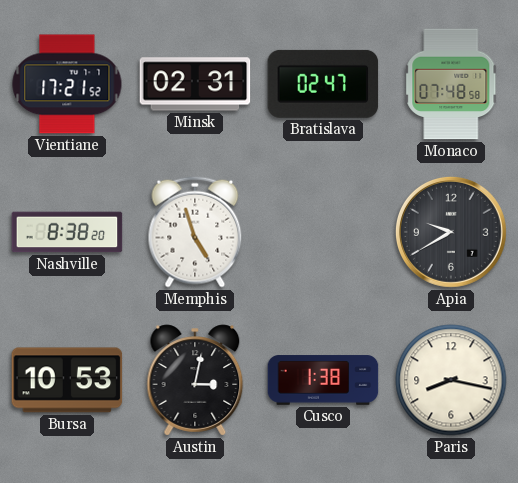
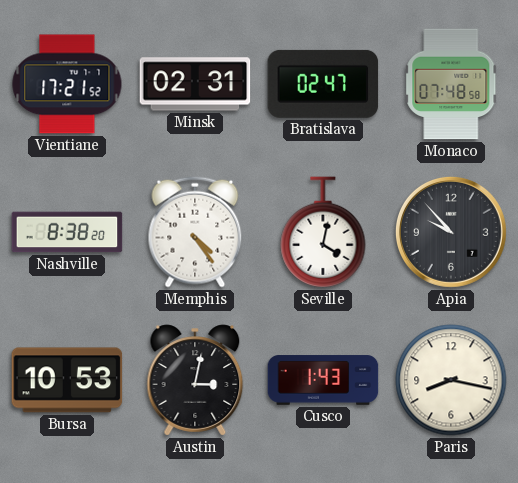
Memphis: 4:57 -> 4:24 (195, 232)
Seville: none -> 4:02 (323, 232)
Apia: 9:40 -> 9:53 (451, 232)
Cusco: 1:38 -> 1:43 (323, 380)
